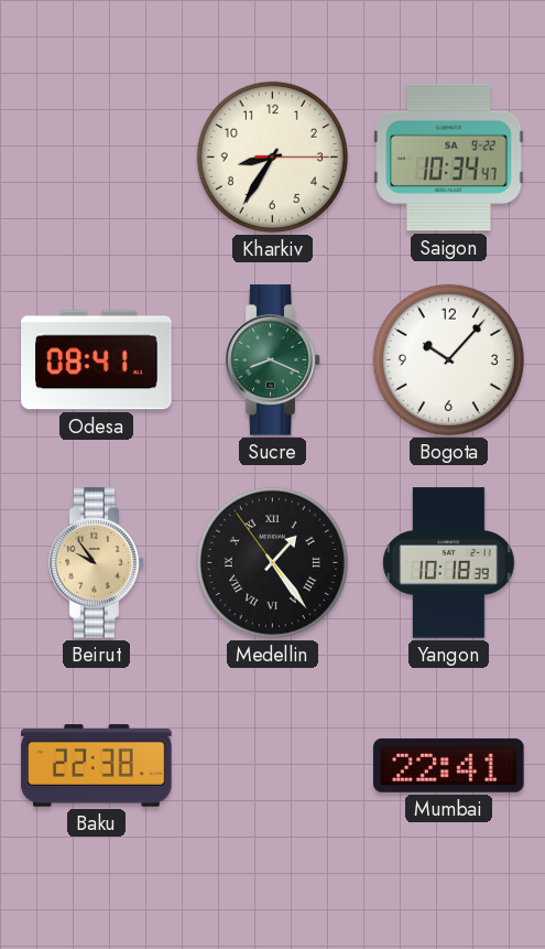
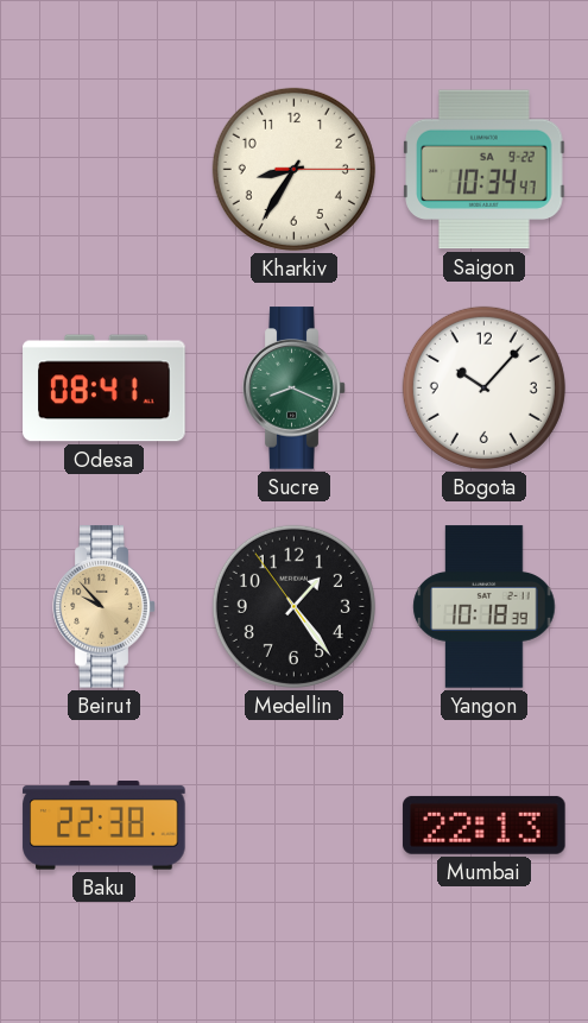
Beirut: 9:54 -> 9:53 (105, 607)
Medellin numerals: Roman -> Arabic (293, 606)
Mumbai: 22:41 -> 22:13 (485, 825)
